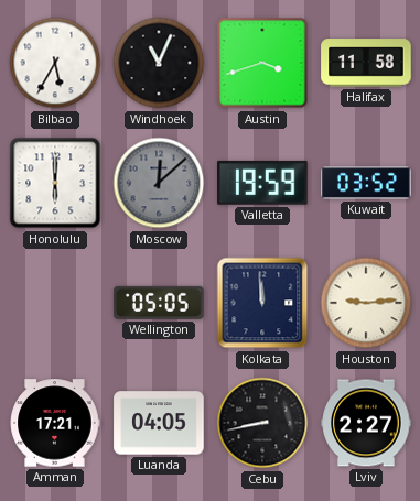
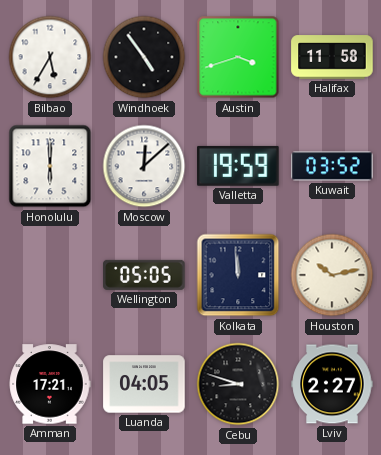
Windhoek: 11:04 -> 4:54 (144, 57)
Moscow dial: grey -> white (144, 166)
Houston: 9:14 -> 10:13 (332, 275)
Cebu: 8:43 -> 8:48 (238, 384)
